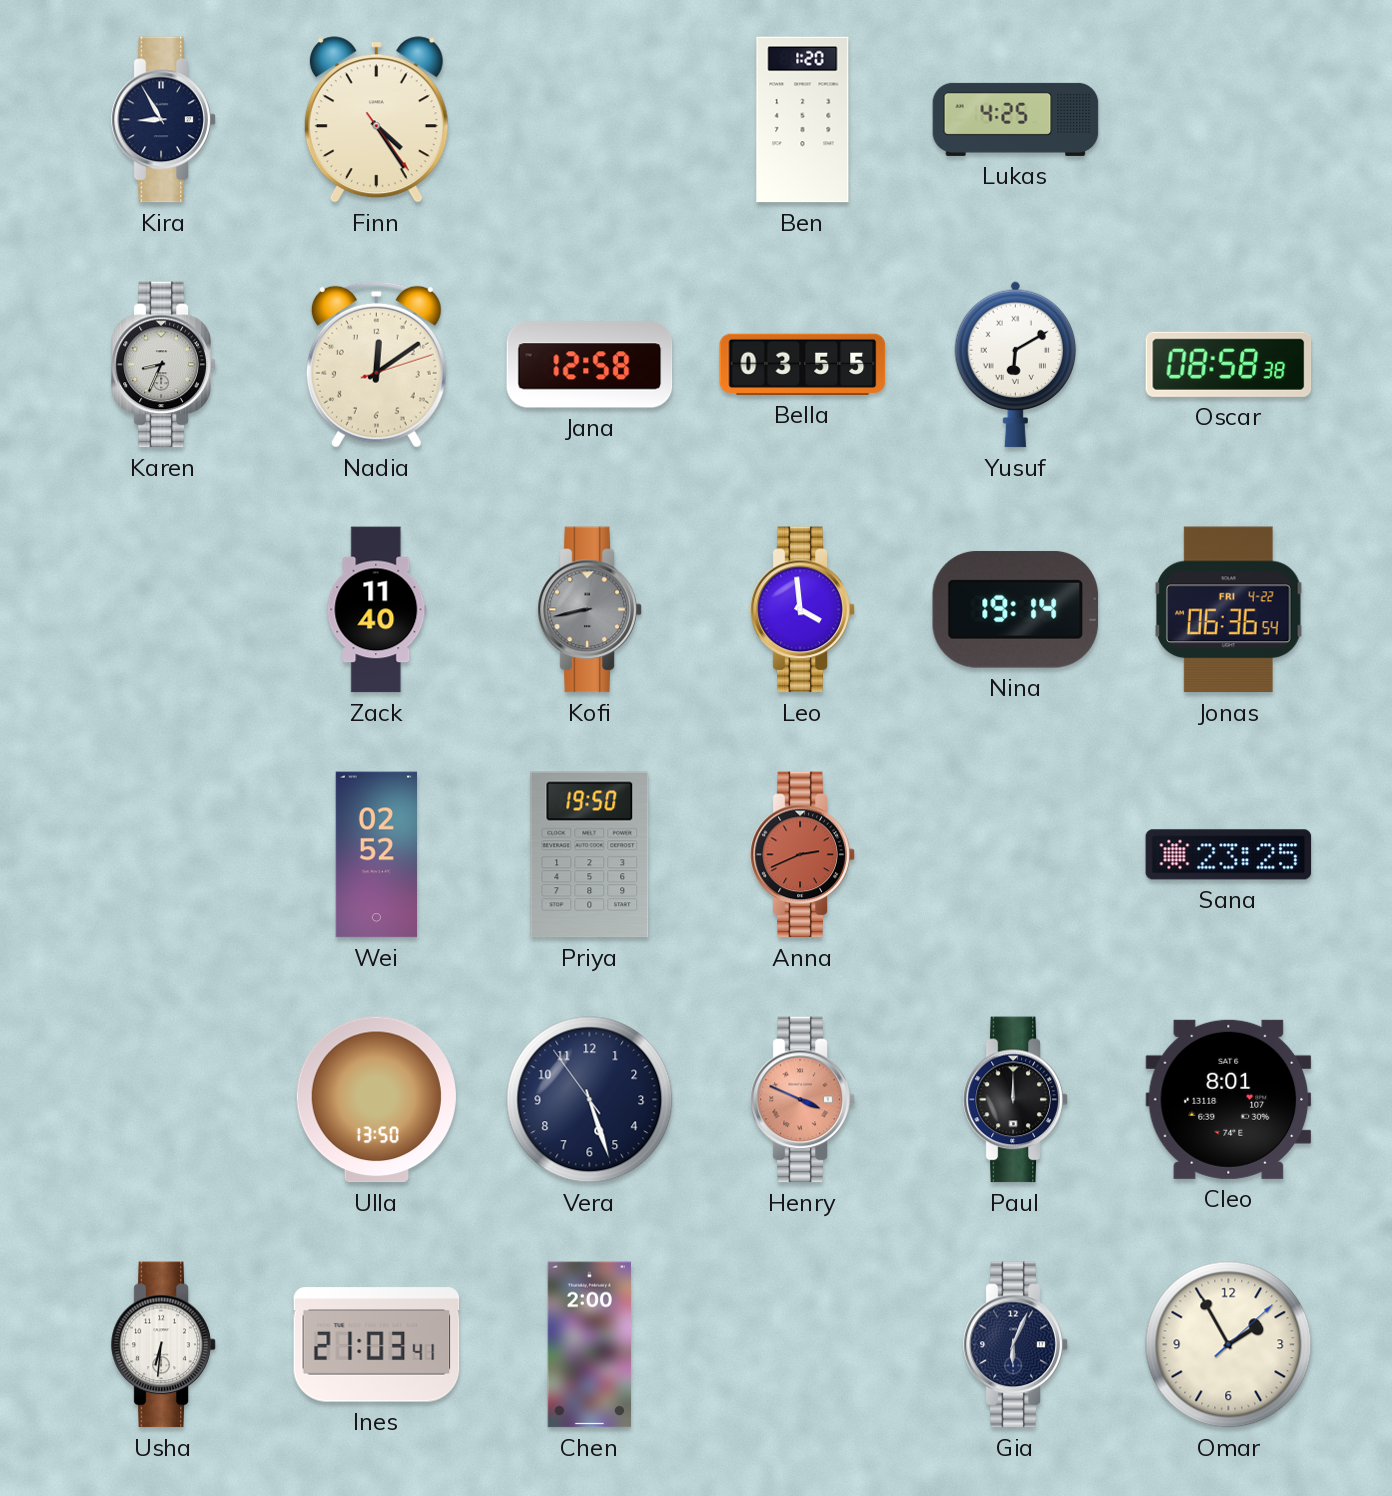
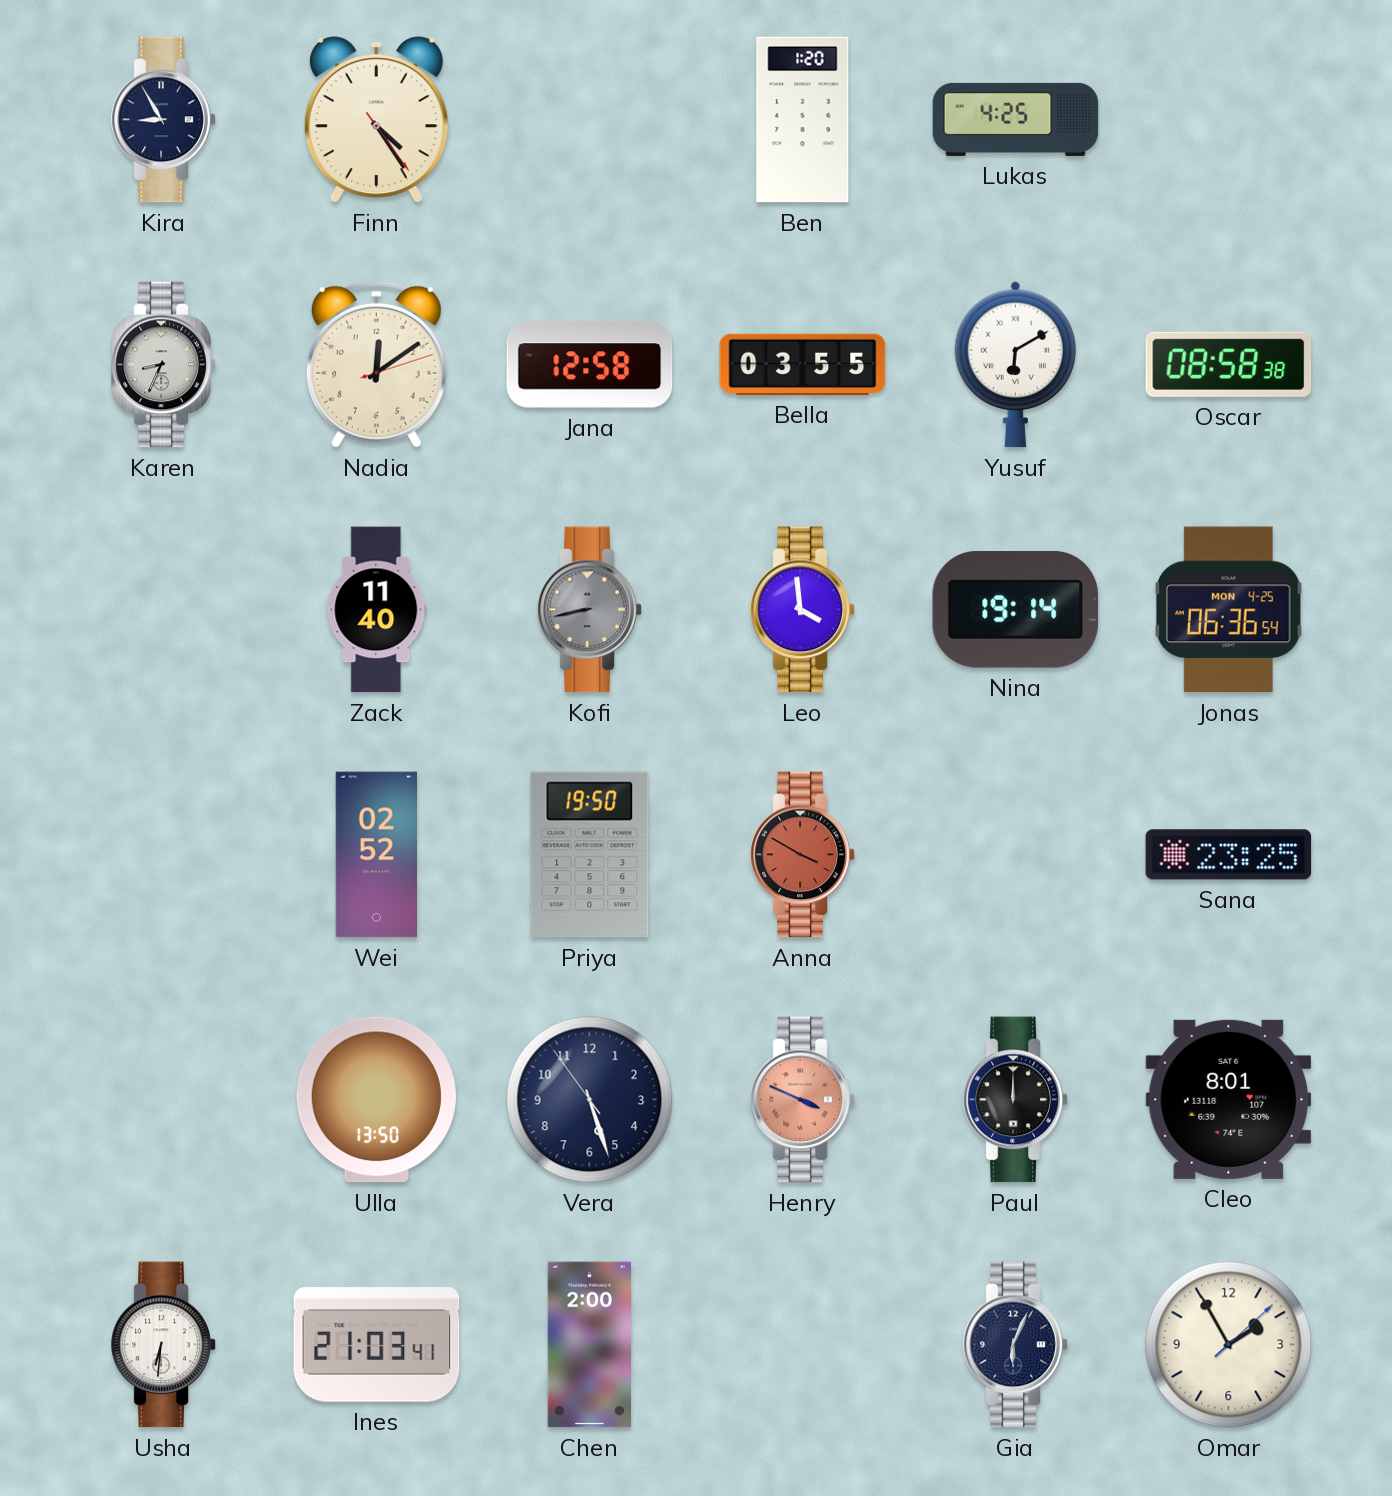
Jonas date: FRI 4-22 -> MON 4-25 (1229, 610)
Anna: 2:41 -> 3:50 (803, 855)
